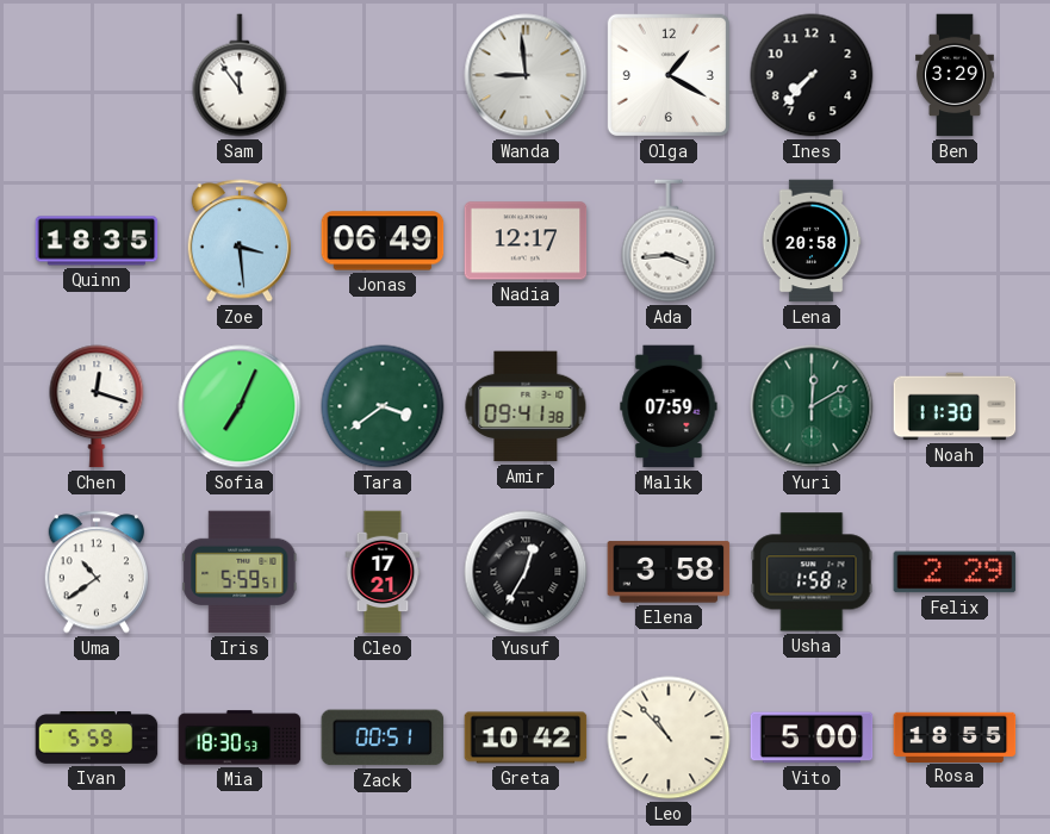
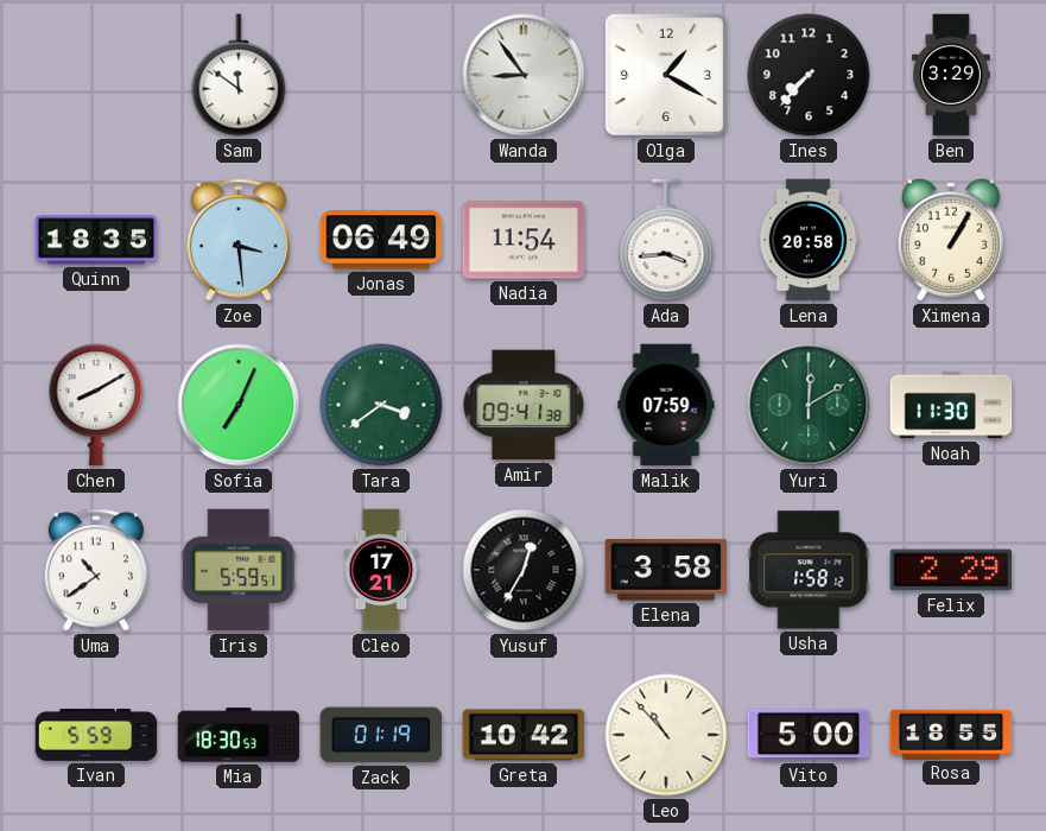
Sam: 11:54 -> 11:51 (239, 75)
Wanda: 8:59 -> 8:54 (524, 75)
Nadia: 12:17 -> 11:54 (524, 240)
Ximena: none -> 1:05 (951, 240)
Chen: 12:18 -> 8:10 (96, 405)
Zack: 00:51 -> 01:19 (381, 735)
